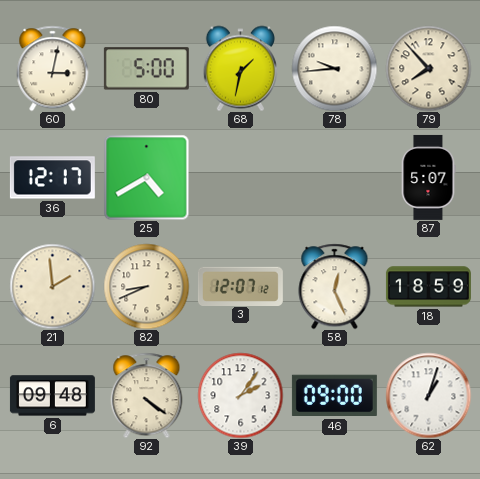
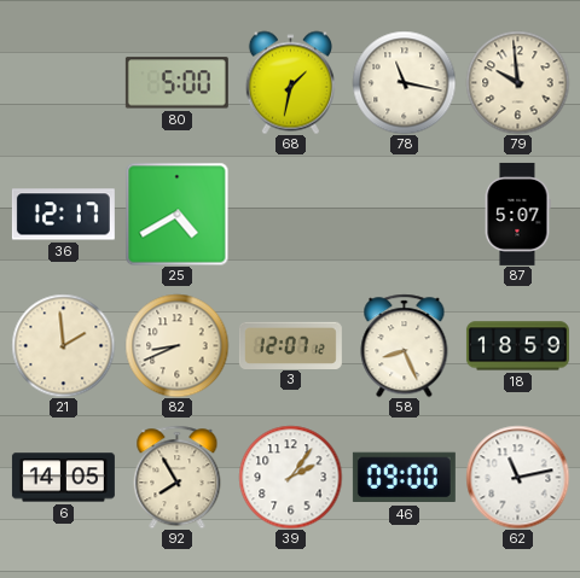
60: 3:02 -> none (53, 68)
78: 9:44 -> 11:17 (404, 82)
79: 7:53 -> 9:59 (517, 82)
58: 12:26 -> 8:26 (405, 345)
6: 09:48 -> 14:05 (63, 478)
92: 4:21 -> 7:55 (178, 477)
62: 1:03 -> 11:13 (517, 477)
